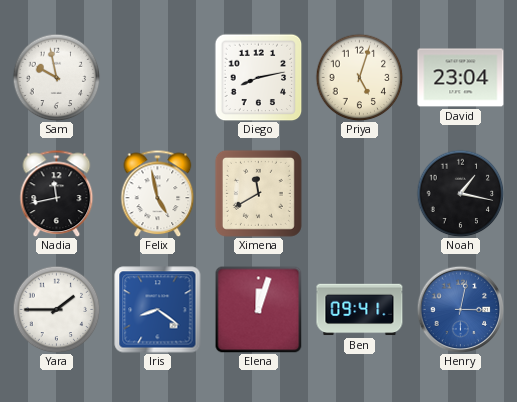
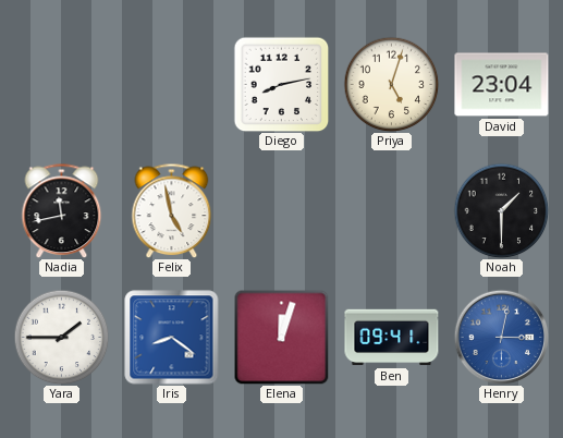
Sam: 9:58 -> none (56, 77)
Ximena: 11:40 -> none (258, 193)
Noah: 1:17 -> 1:30 (501, 210)
